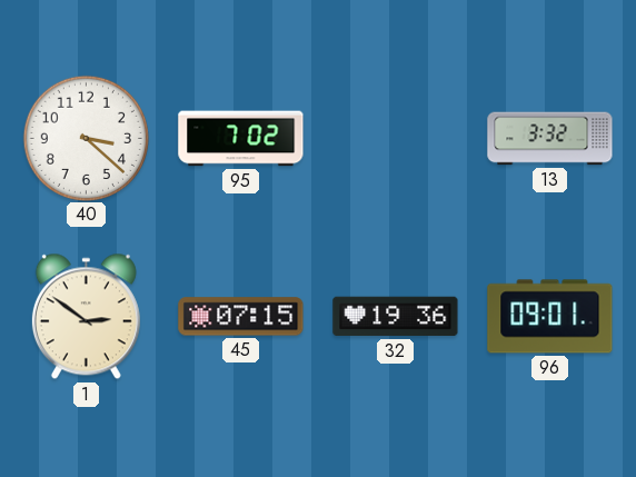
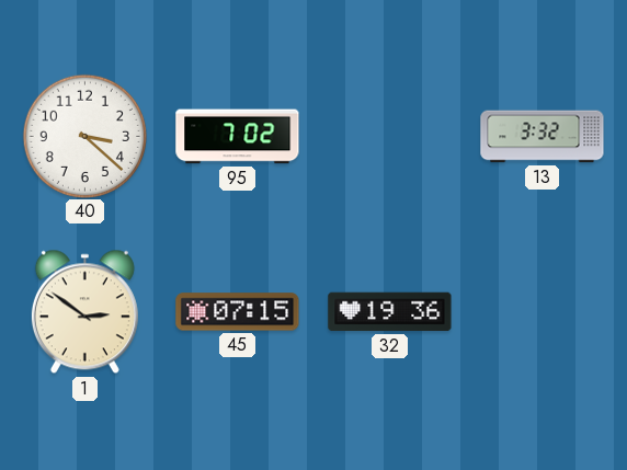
96: 09:01 -> none (550, 317)
